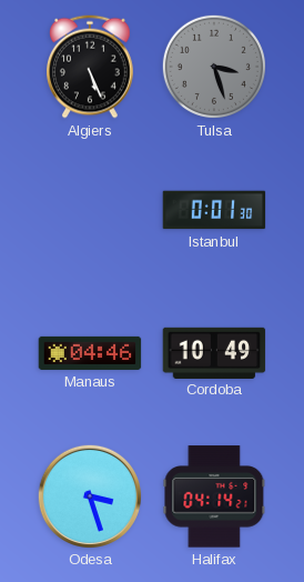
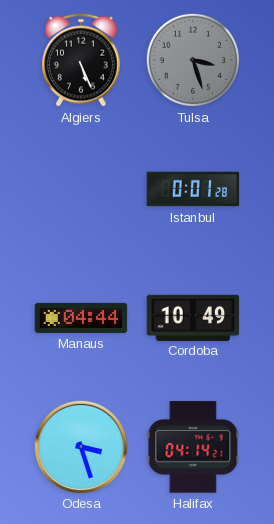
Istanbul: 0:01:30 -> 0:01:28 (193, 189)
Manaus: 04:46 -> 04:44 (81, 318)
